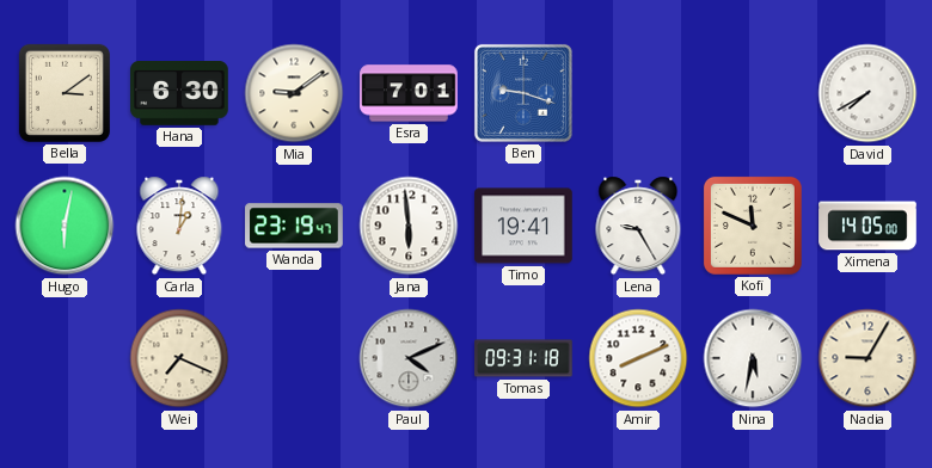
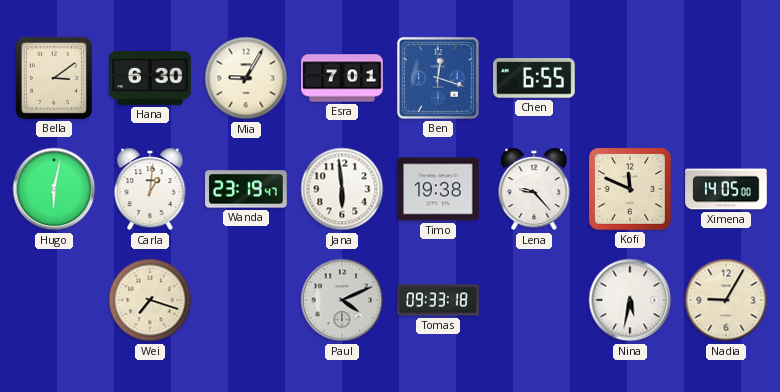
Mia: 9:09 -> 9:05 (246, 78)
Ben: 9:18 -> 12:18 (438, 78)
Chen: none -> 6:55 (535, 78)
David: 7:40 -> none (867, 93)
Timo: 19:41 -> 19:38 (438, 189)
Lena: 9:25 -> 9:23 (534, 189)
Wei: 7:19 -> 7:18 (150, 300)
Tomas: 09:31 -> 09:33 (438, 300)
Amir: 8:11 -> none (638, 358)
